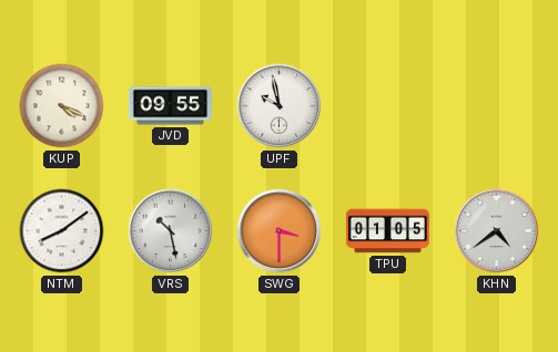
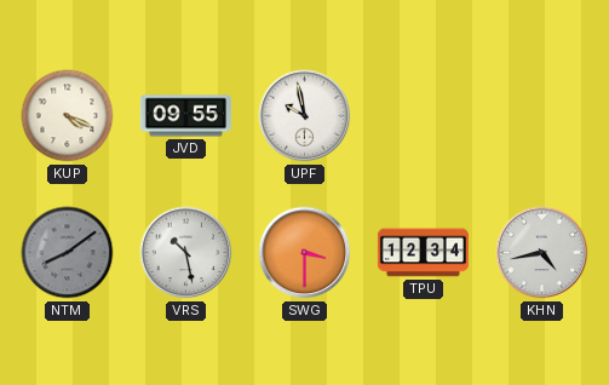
NTM dial: white -> grey (68, 253)
TPU: 01:05 -> 12:34 (423, 253)
KHN: 4:39 -> 4:43 (542, 253)
